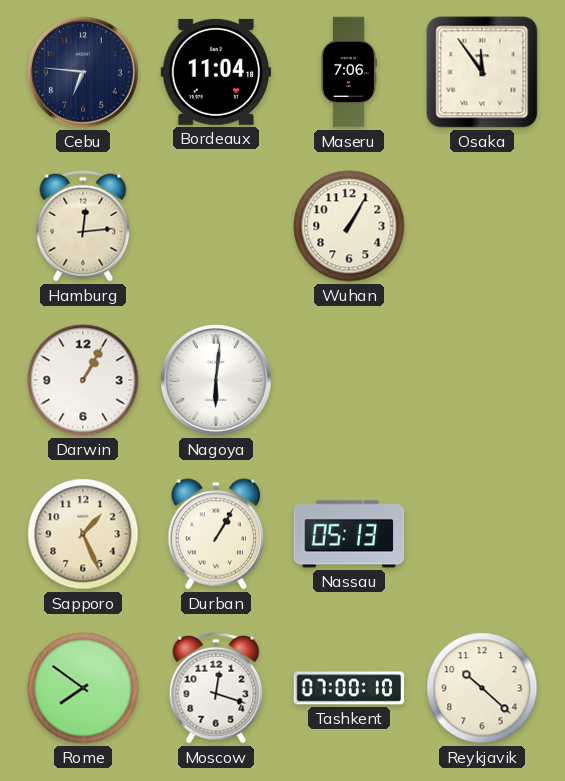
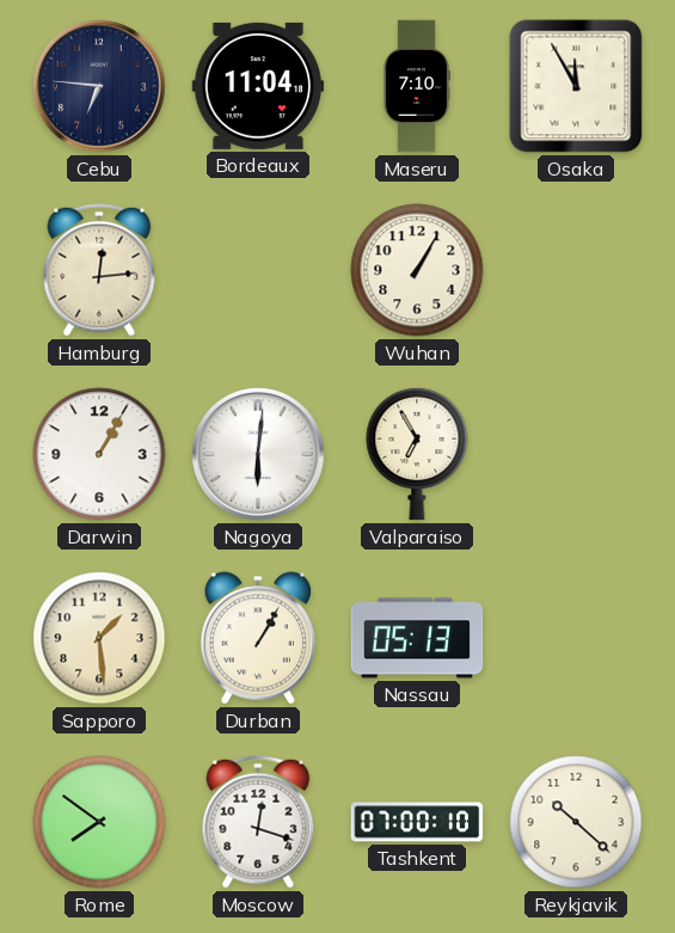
Maseru: 7:06 -> 7:10 (417, 86)
Osaka: 11:54 -> 11:55 (576, 86)
Valparaiso: none -> 6:55 (417, 454)
Sapporo: 1:26 -> 1:29 (99, 638)
